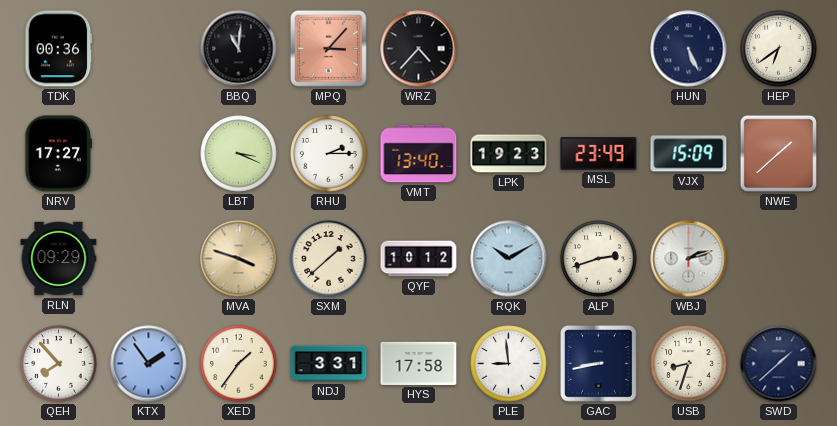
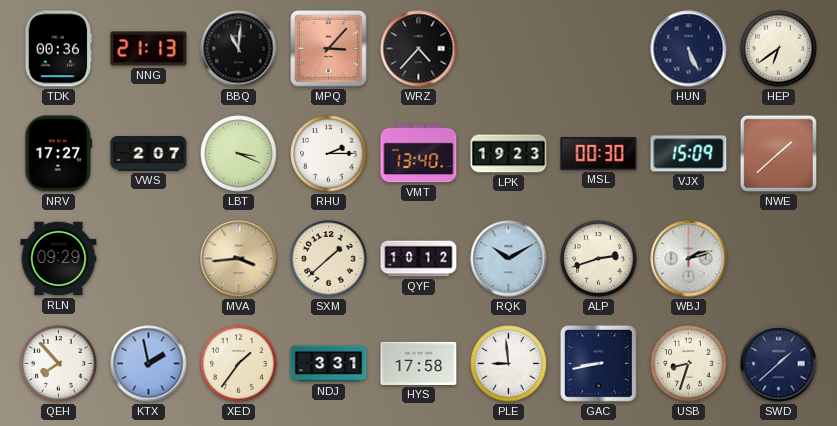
NNG: none -> 21:13 (149, 49)
VWS: none -> 2:07 (149, 154)
MSL: 23:49 -> 00:30 (599, 154)
MVA: 3:48 -> 3:44 (239, 259)
KTX: 1:54 -> 1:58 (149, 364)
